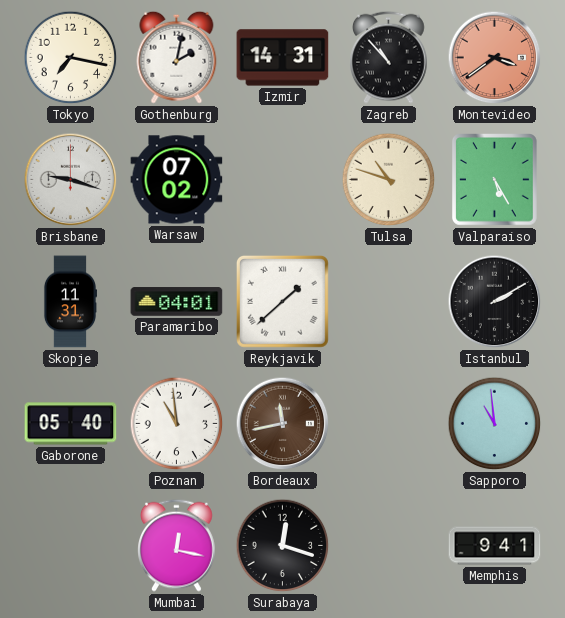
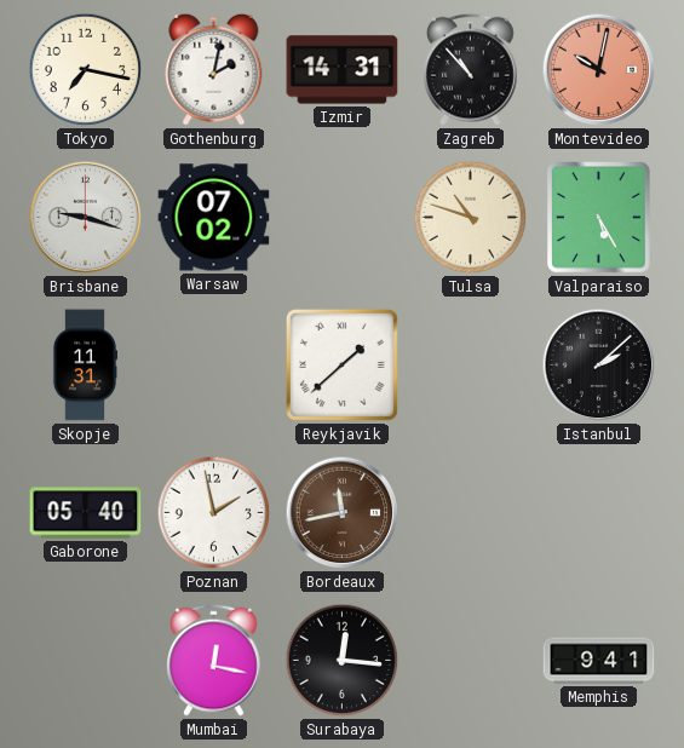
Montevideo: 3:39 -> 10:02 (599, 70)
Paramaribo: 04:01 -> none (177, 302)
Istanbul: 2:10 -> 2:08 (599, 366)
Poznan: 10:59 -> 1:58 (214, 513)
Sapporo: 10:59 -> none (495, 424)
Surabaya: 12:18 -> 12:16 (343, 661)
